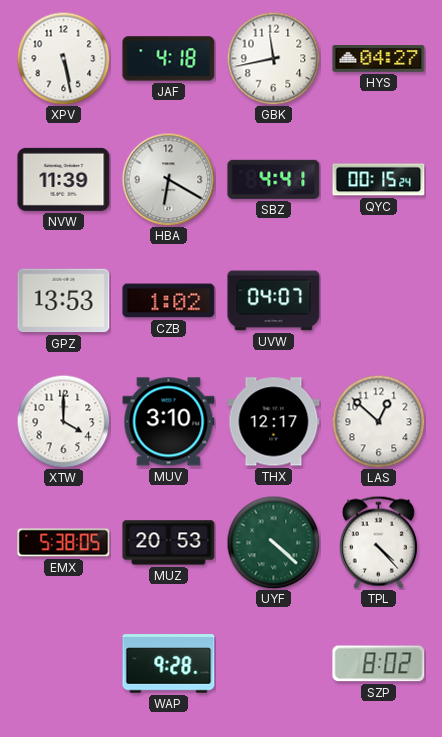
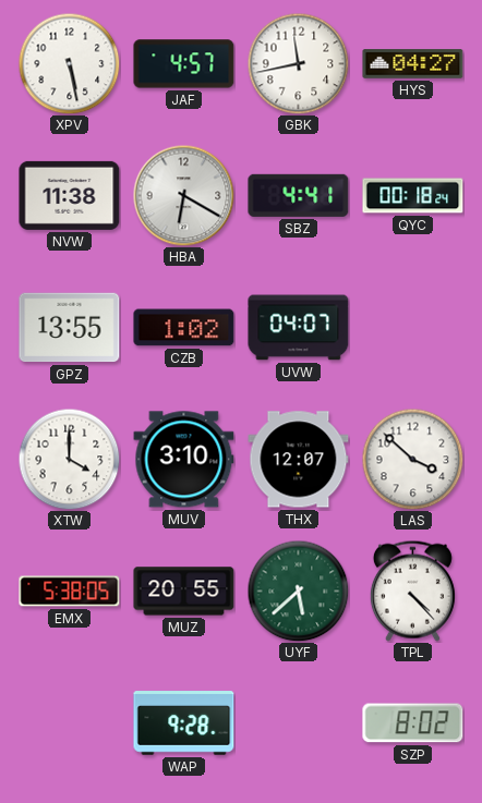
JAF: 4:18 -> 4:57 (184, 64)
NVW: 11:39 -> 11:38 (70, 195)
QYC: 00:15 -> 00:18 (413, 196)
GPZ: 13:53 -> 13:55 (70, 328)
THX: 12:17 -> 12:07 (299, 460)
LAS: 12:52 -> 3:52 (412, 459)
MUZ: 20:53 -> 20:55 (184, 592)
UYF: 4:22 -> 5:38 (298, 591)
